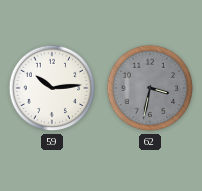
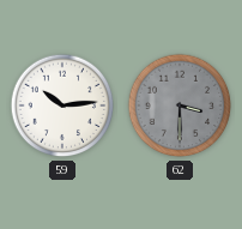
62: 3:32 -> 3:30 (180, 106)
